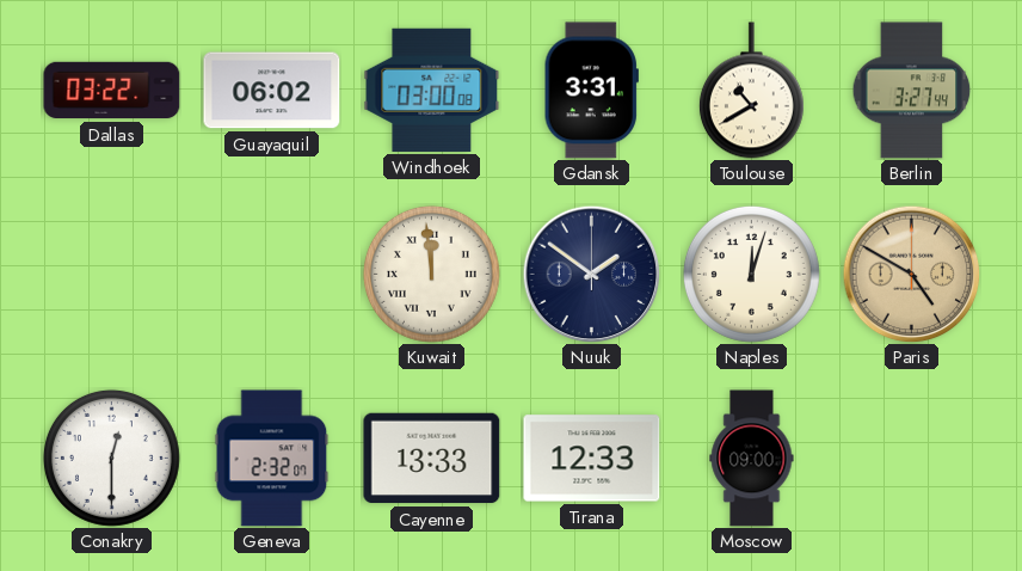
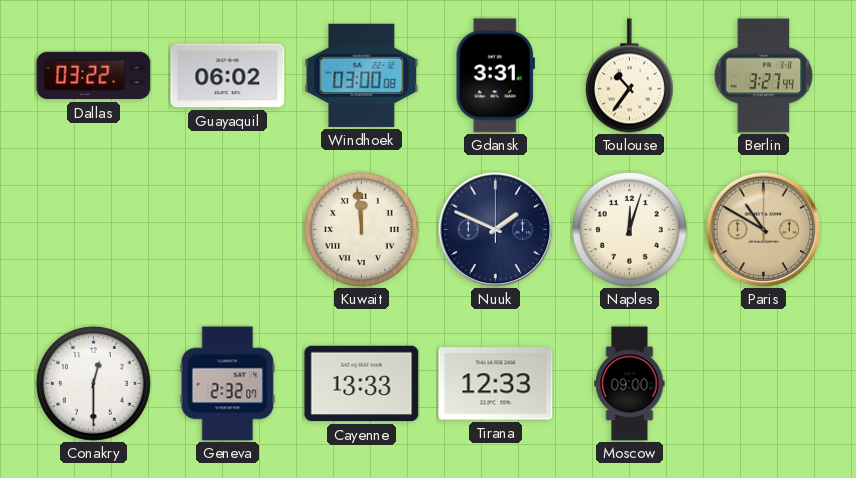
Toulouse: 10:40 -> 10:36 (629, 76)
Nuuk: 1:51 -> 1:49 (495, 229)
Paris: 4:50 -> 10:50 (763, 229)
